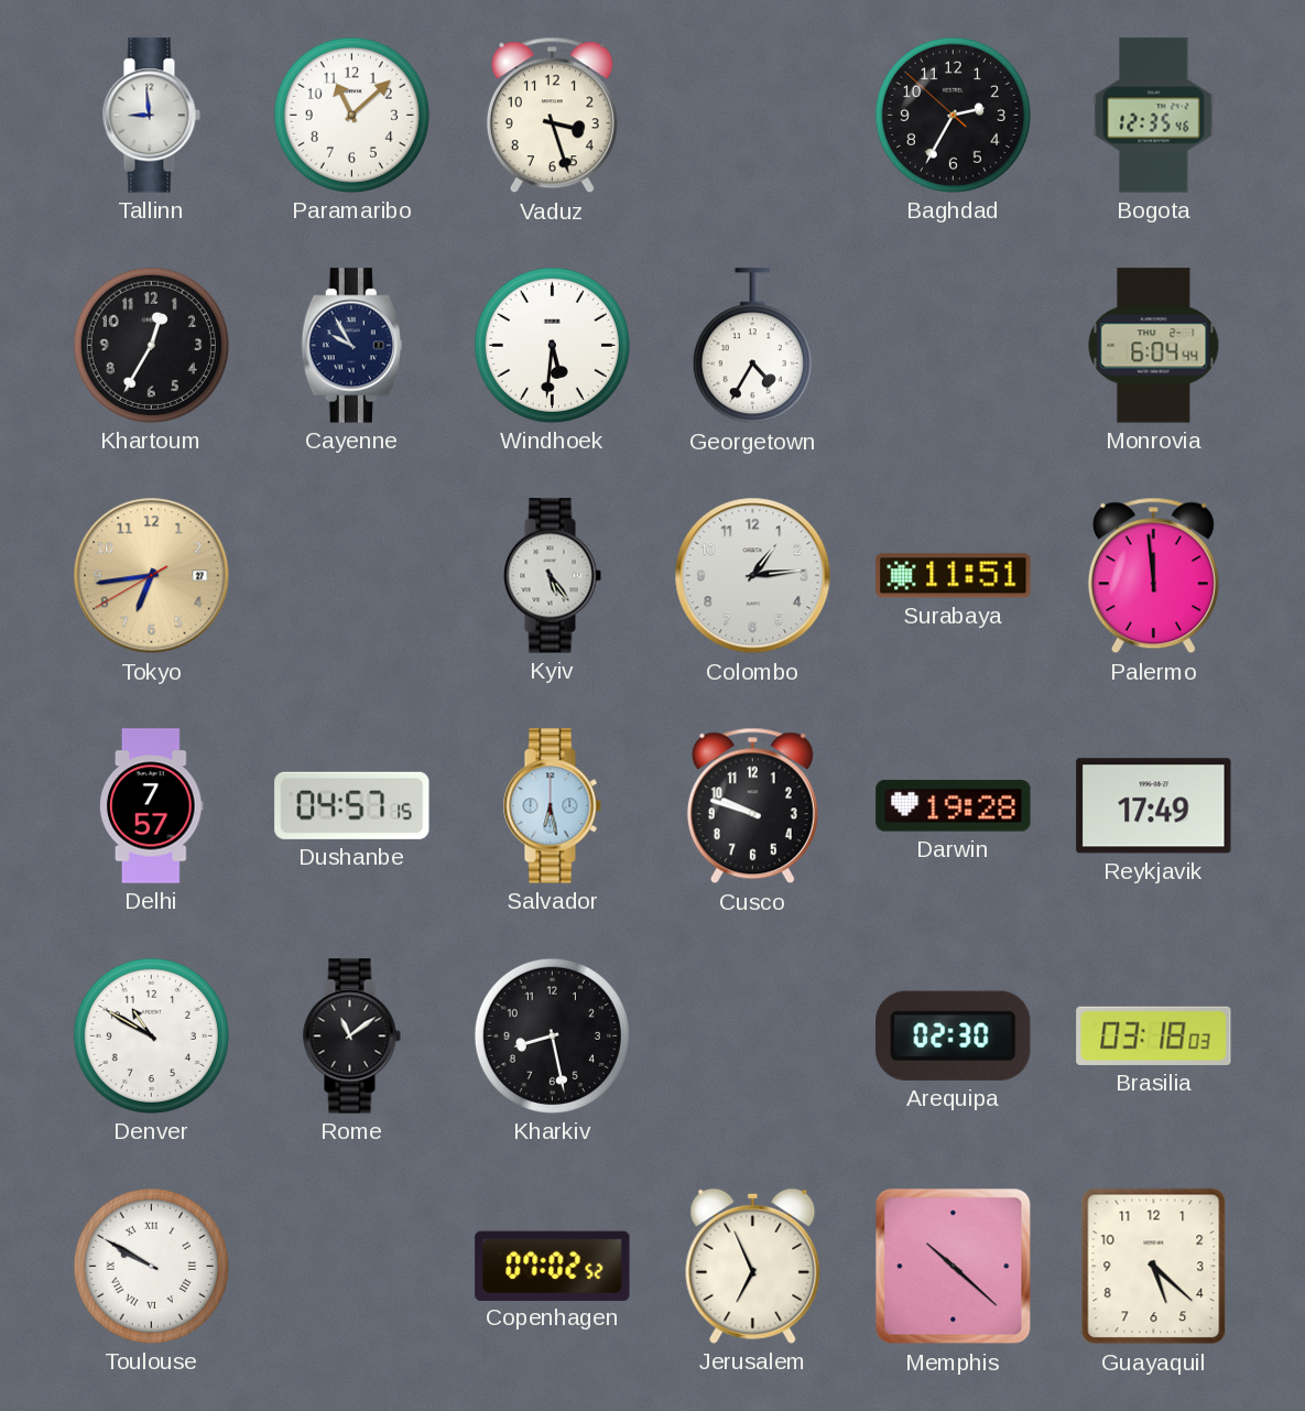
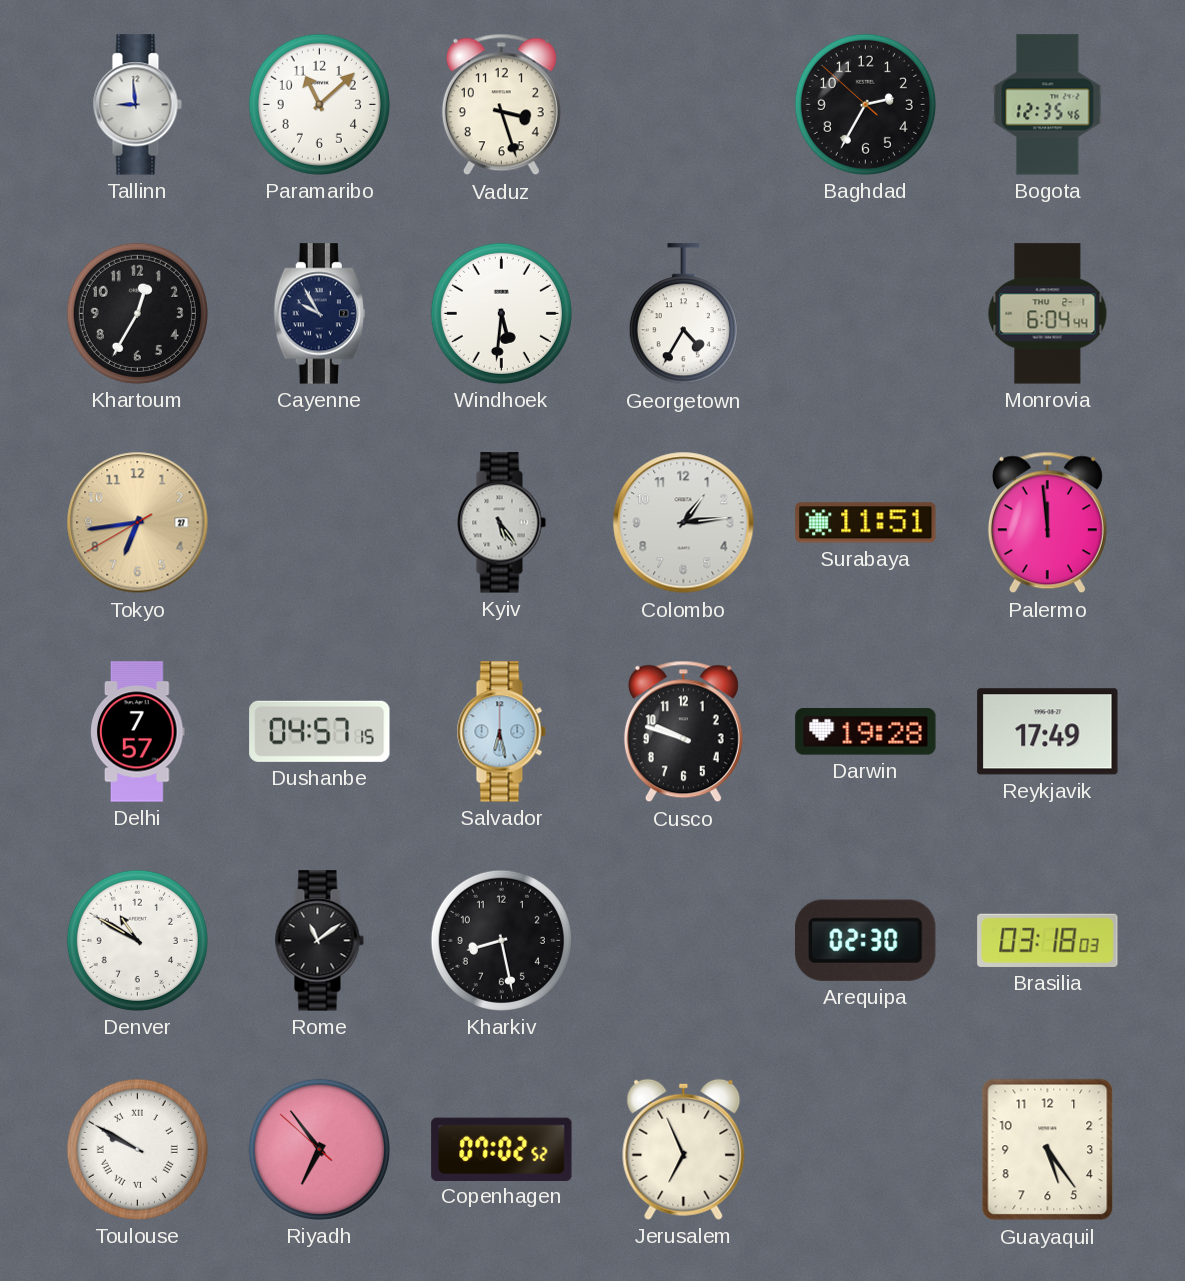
Riyadh: none -> 6:53 (319, 1149)
Memphis: 10:22 -> none (954, 1267)
Guayaquil: 5:22 -> 5:24 (1048, 1150)
